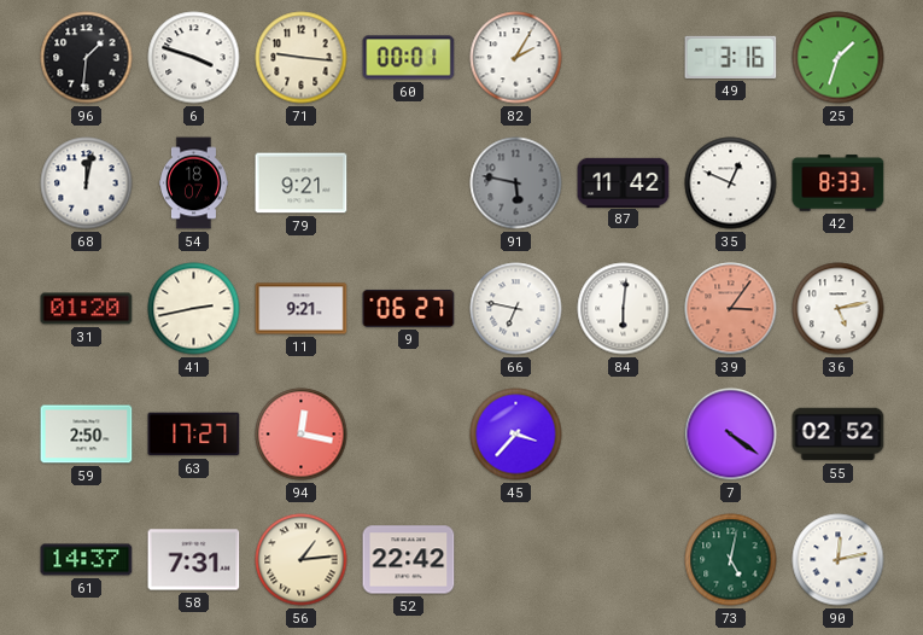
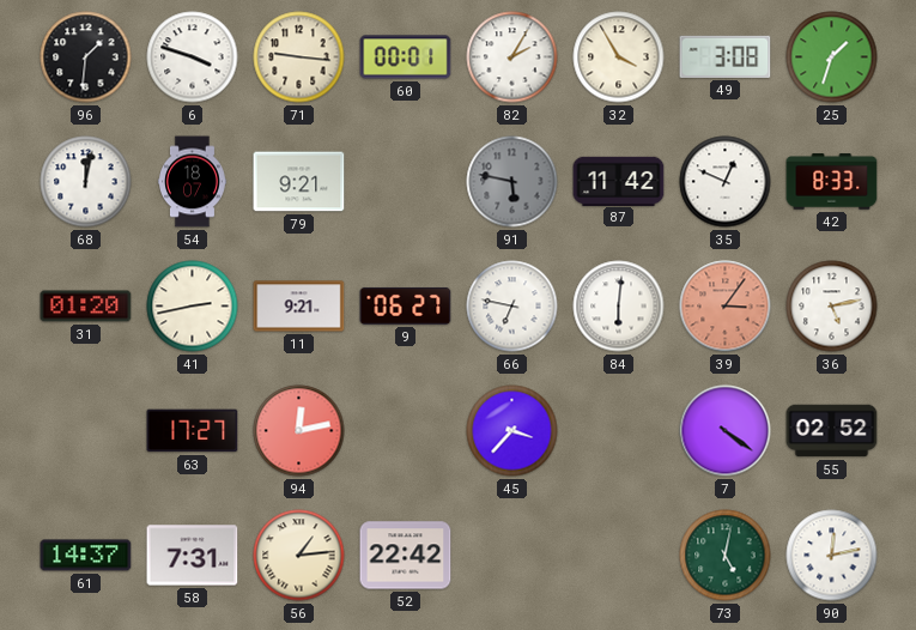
32: none -> 3:55 (619, 57)
49: 3:16 -> 3:08 (726, 56)
59: 2:50 -> none (87, 435)
94: 12:17 -> 12:13 (299, 431)
